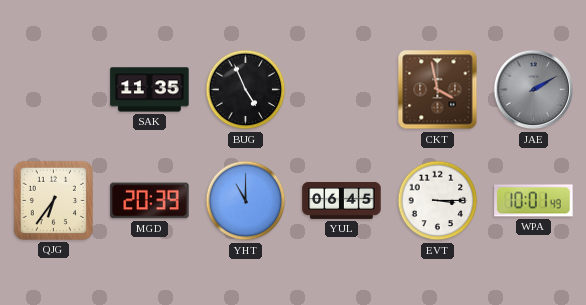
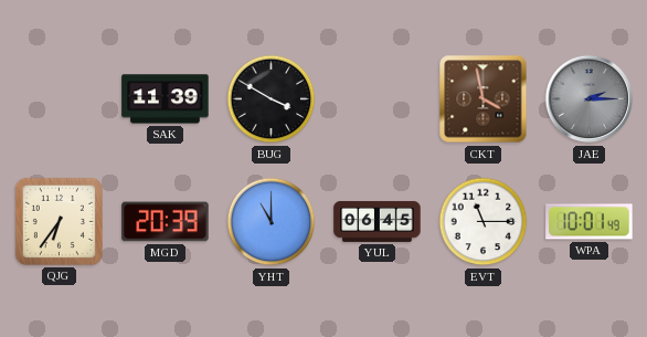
SAK: 11:35 -> 11:39 (166, 99)
BUG: 4:56 -> 3:50 (272, 99)
JAE: 2:10 -> 2:15 (590, 99)
EVT: 3:15 -> 11:15 (484, 222)
